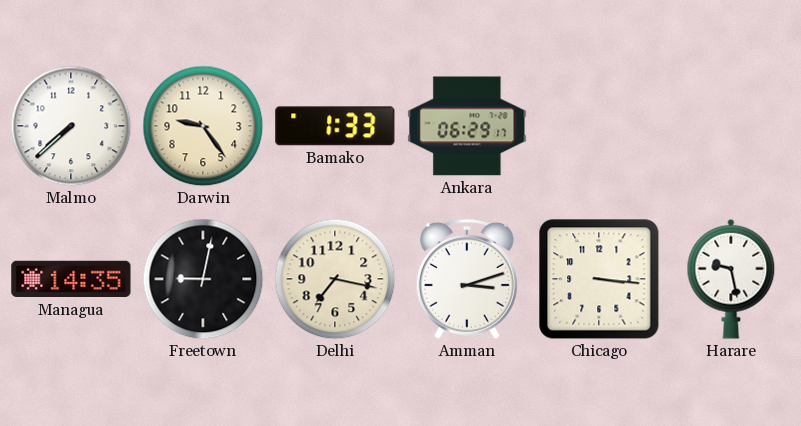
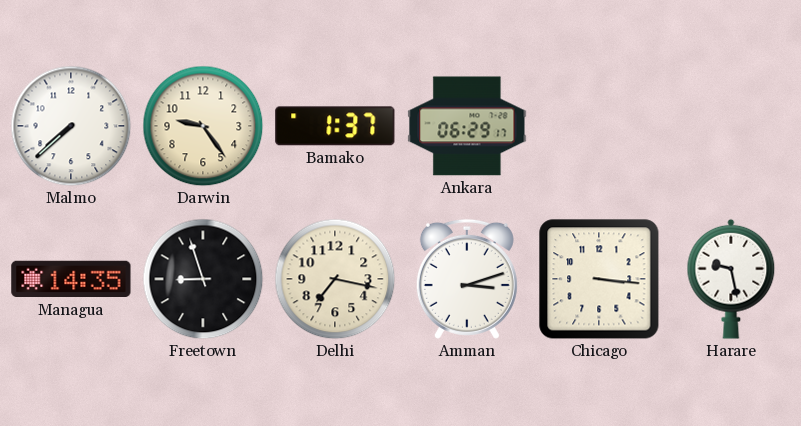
Bamako: 1:33 -> 1:37 (335, 126)
Freetown: 9:02 -> 8:57 (203, 279)
